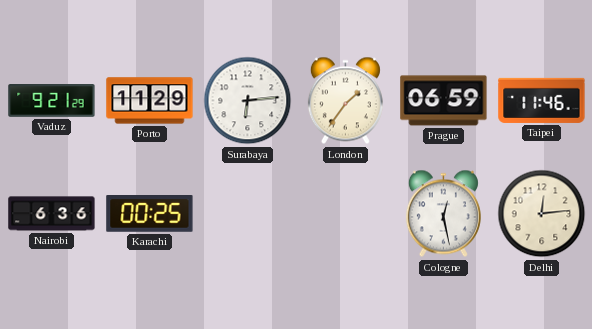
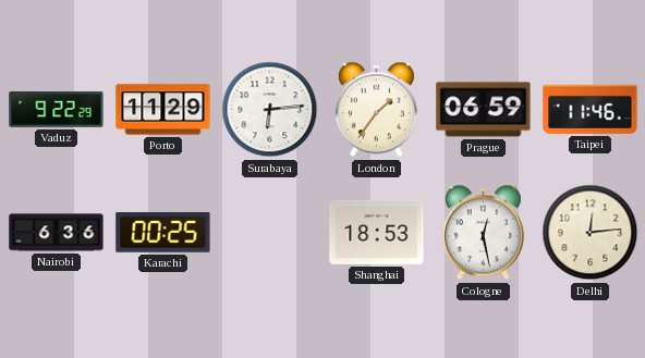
Vaduz: 9:21 -> 9:22 (57, 110)
Shanghai: none -> 18:53 (377, 232)
